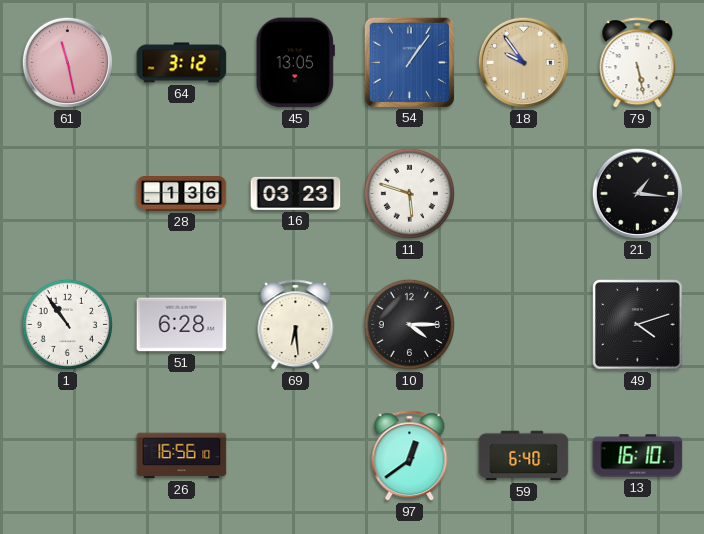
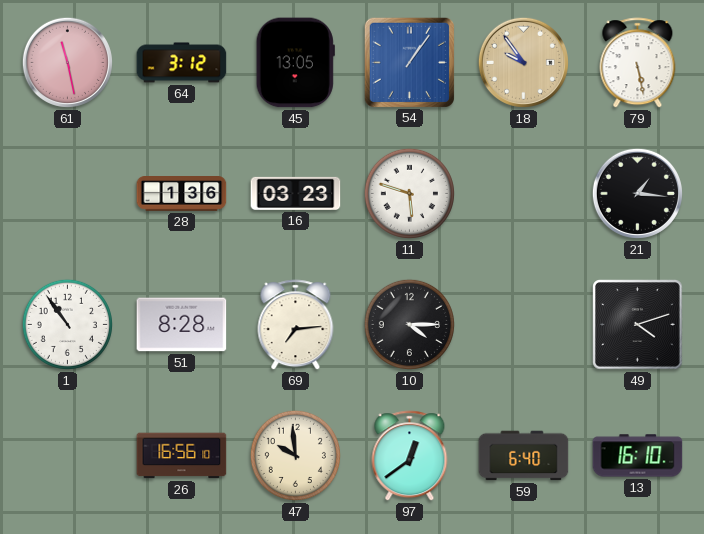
51: 6:28 -> 8:28 (182, 325)
69: 6:29 -> 7:14 (296, 325)
47: none -> 9:59 (295, 455)
